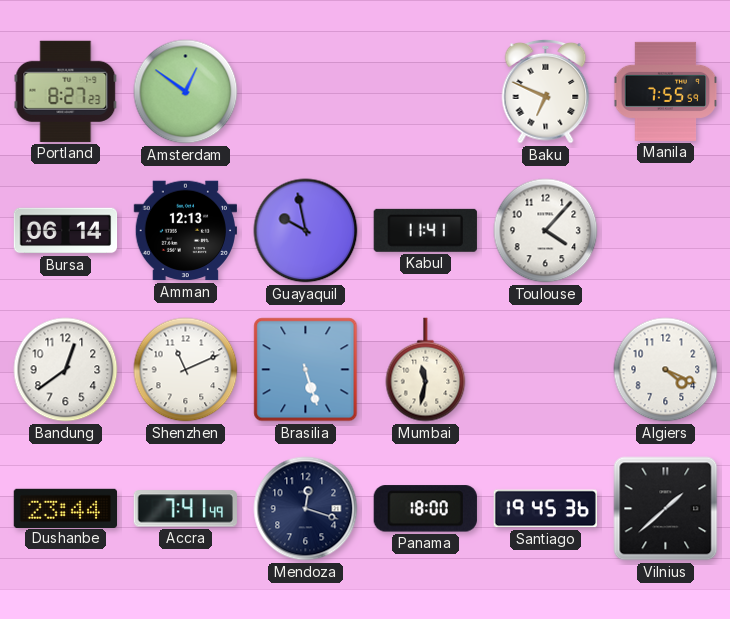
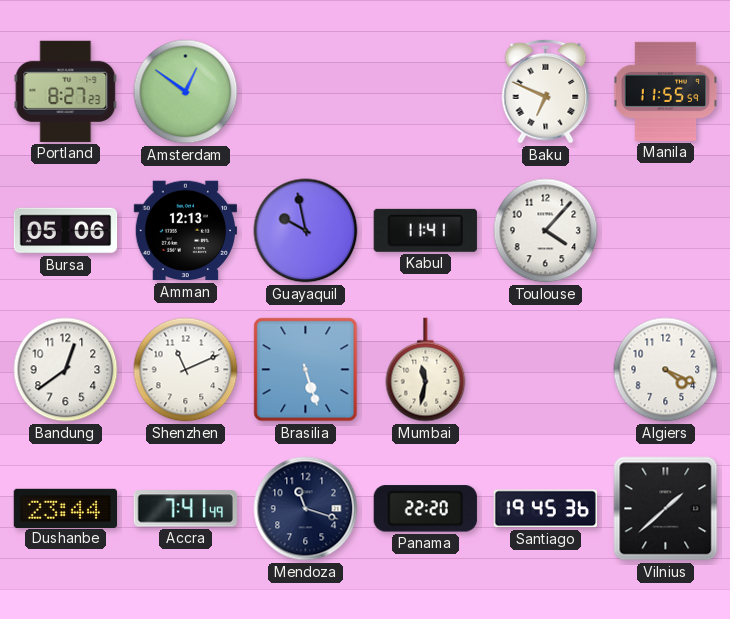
Manila: 7:55 -> 11:55 (666, 91)
Bursa: 06:14 -> 05:06 (66, 231)
Mendoza: 12:18 -> 11:18 (306, 509)
Panama: 18:00 -> 22:20 (425, 509)
